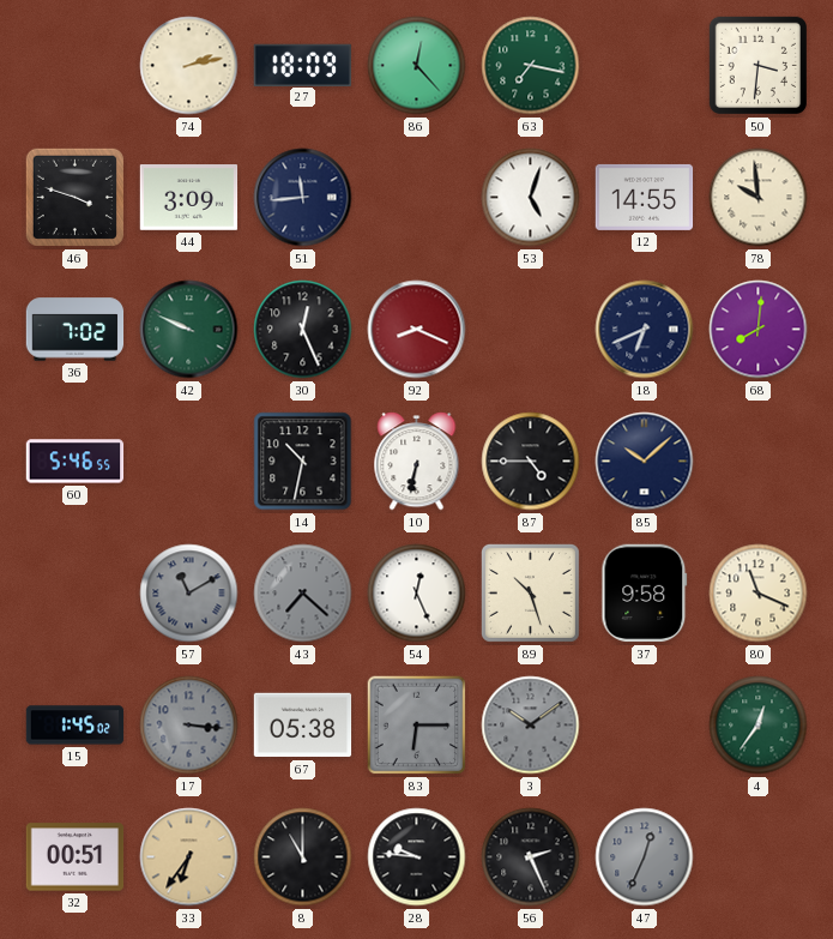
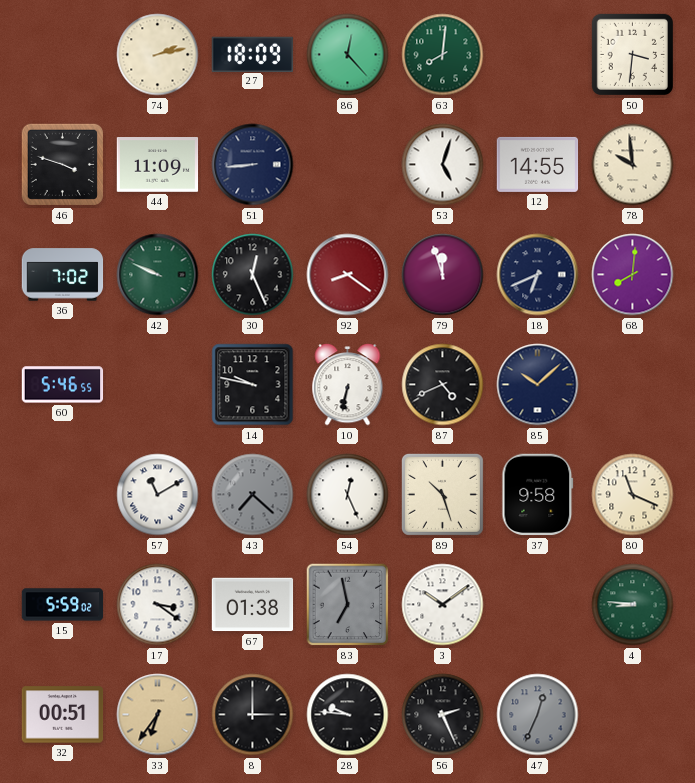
63: 7:17 -> 8:01 (443, 55)
44: 3:09 -> 11:09 (158, 165)
51: 11:44 -> 8:44 (253, 165)
92: 8:19 -> 8:21 (348, 275)
79: none -> 11:57 (443, 275)
14: 10:32 -> 9:47 (253, 385)
87: 4:45 -> 4:41 (443, 385)
57 dial: grey -> white (158, 495)
15: 1:45 -> 5:59 (63, 605)
17: 3:16 -> 3:21 (158, 605)
17 dial: grey -> white (158, 605)
67: 05:38 -> 01:38 (253, 605)
83: 6:15 -> 6:58 (348, 605)
3 dial: grey -> white (443, 605)
4: 12:36 -> 8:46 (633, 605)
8: 11:00 -> 3:00 (253, 715)
